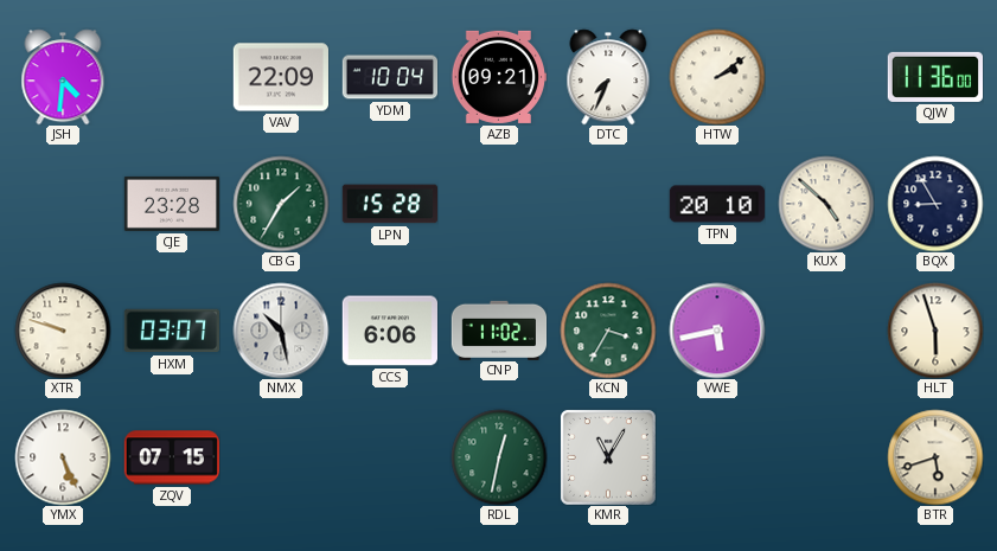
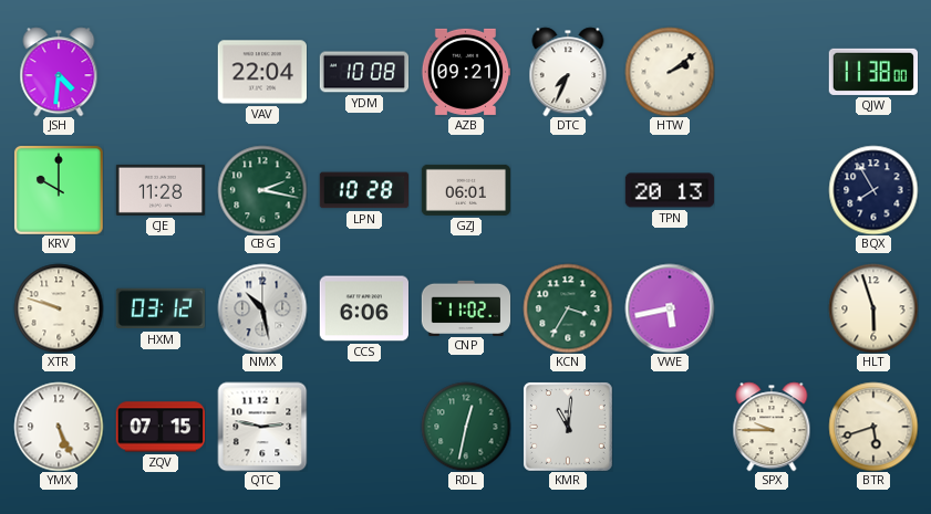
VAV: 22:09 -> 22:04 (261, 72)
YDM: 10:04 -> 10:08 (364, 72)
QJW: 11:36 -> 11:38 (872, 72)
KRV: none -> 10:00 (59, 190)
CJE: 23:28 -> 11:28 (159, 190)
CBG: 1:35 -> 2:17 (262, 190)
LPN: 15:28 -> 10:28 (363, 190)
GZJ: none -> 06:01 (466, 190)
TPN: 20:10 -> 20:13 (670, 190)
KUX: 4:52 -> none (826, 204)
BQX: 8:55 -> 7:55 (873, 190)
HXM: 03:07 -> 03:12 (159, 308)
QTC: none -> 2:47 (262, 427)
KMR: 11:05 -> 11:01 (568, 427)
SPX: none -> 9:45 (772, 427)
